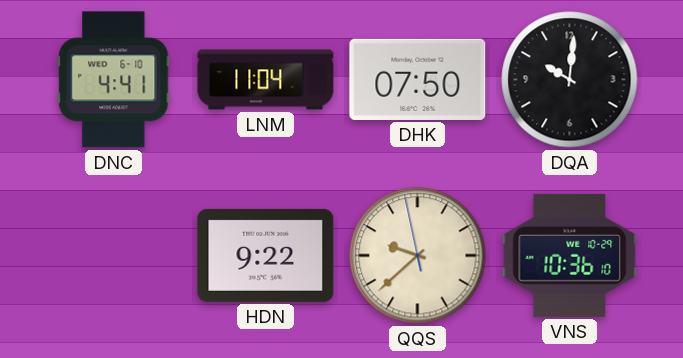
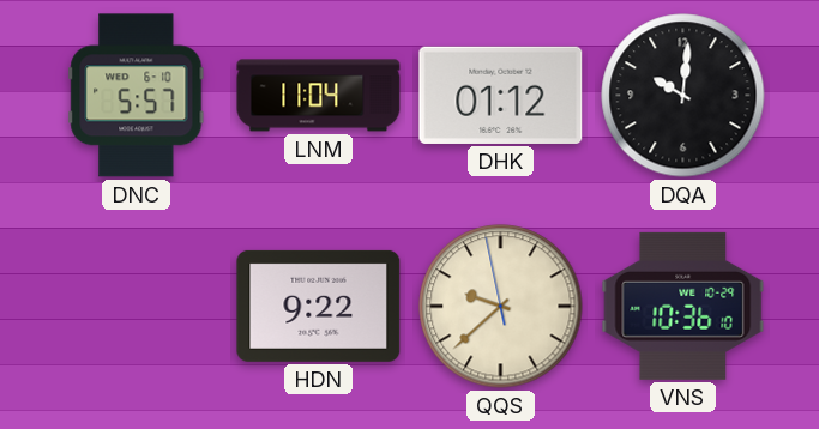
DNC: 4:41 -> 5:57 (137, 96)
DHK: 07:50 -> 01:12 (501, 95)
